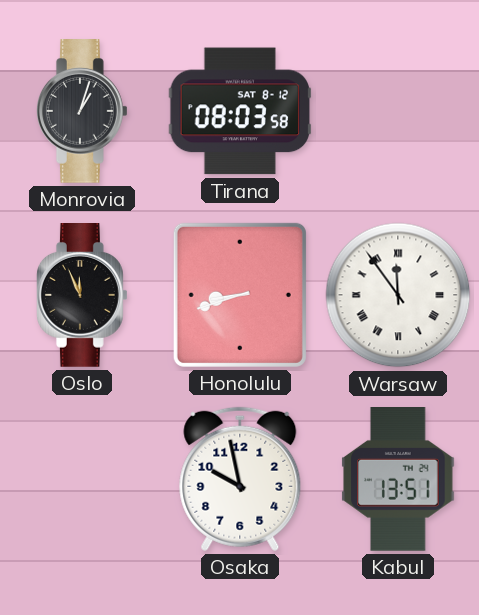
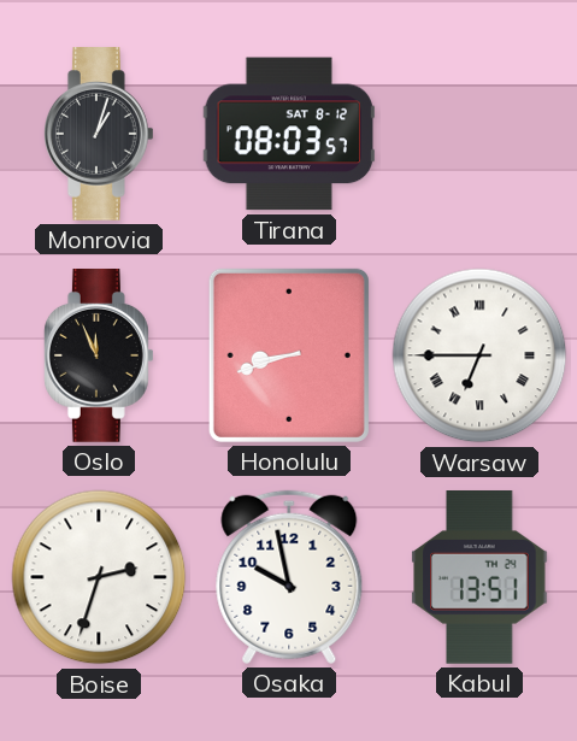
Tirana: 08:03:58 -> 08:03:57 (289, 134)
Warsaw: 11:54 -> 6:45 (479, 355)
Boise: none -> 2:33 (99, 577)
